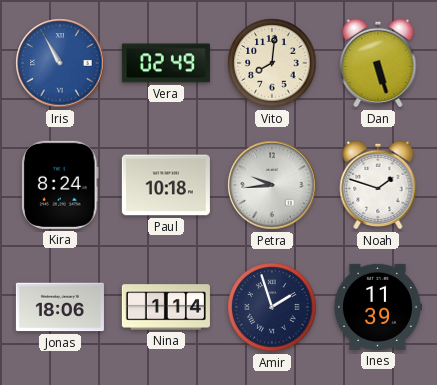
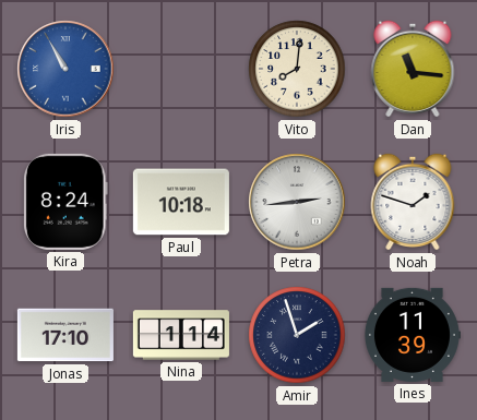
Vera: 02:49 -> none (166, 63)
Dan: 5:27 -> 11:16 (413, 69)
Petra: 9:44 -> 2:44 (297, 202)
Jonas: 18:06 -> 17:10 (65, 335)
